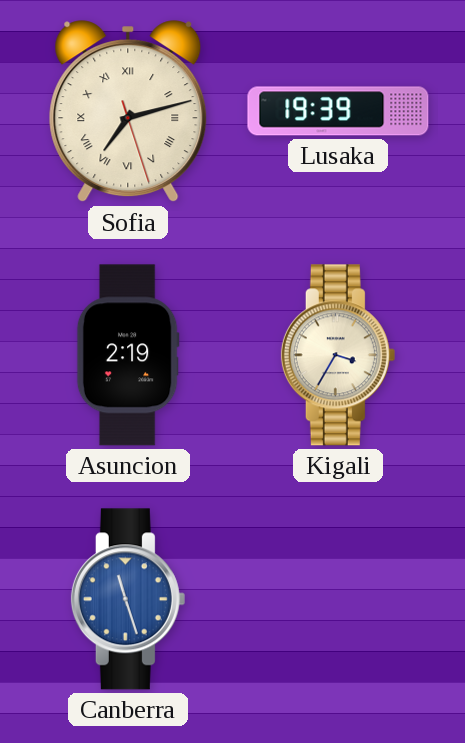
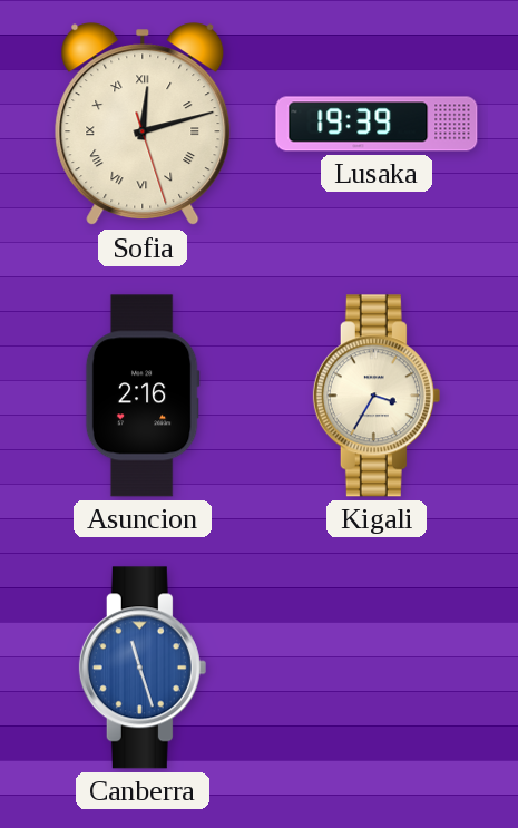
Sofia: 7:12 -> 12:12 (143, 125)
Asuncion: 2:19 -> 2:16 (143, 396)
